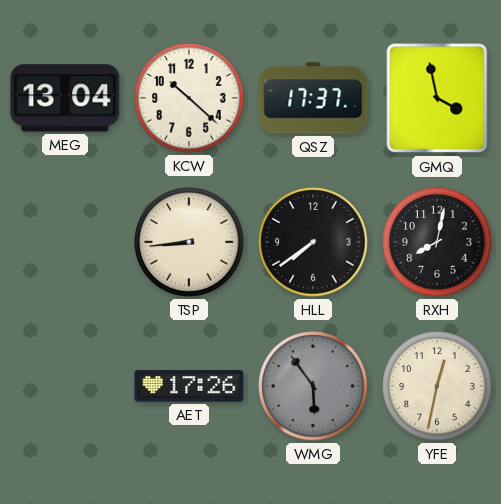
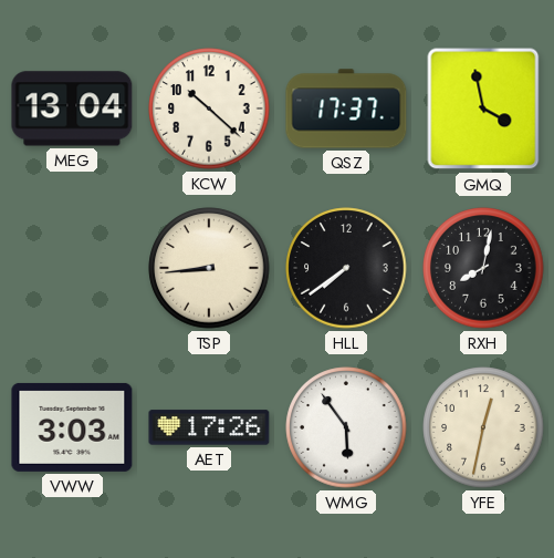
VWW: none -> 3:03 (72, 427)
WMG dial: grey -> white (346, 427)
